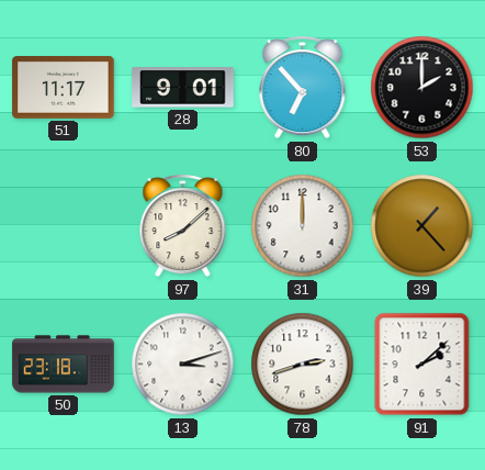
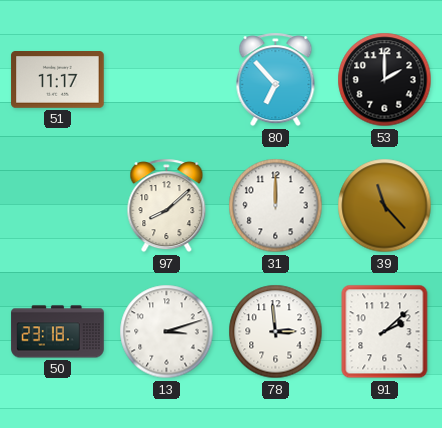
28: 9:01 -> none (183, 88)
39: 1:23 -> 11:23 (385, 206)
78: 2:42 -> 2:59 (276, 332)
